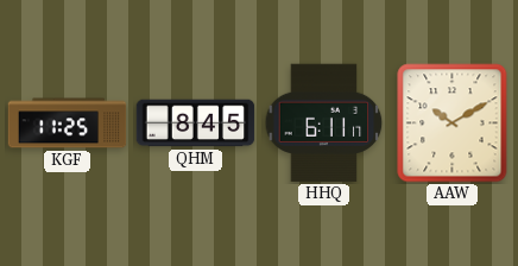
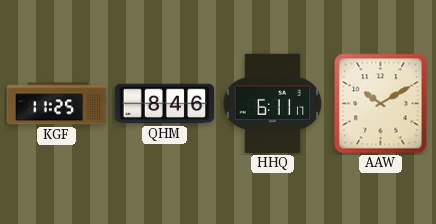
QHM: 8:45 -> 8:46 (165, 104)
